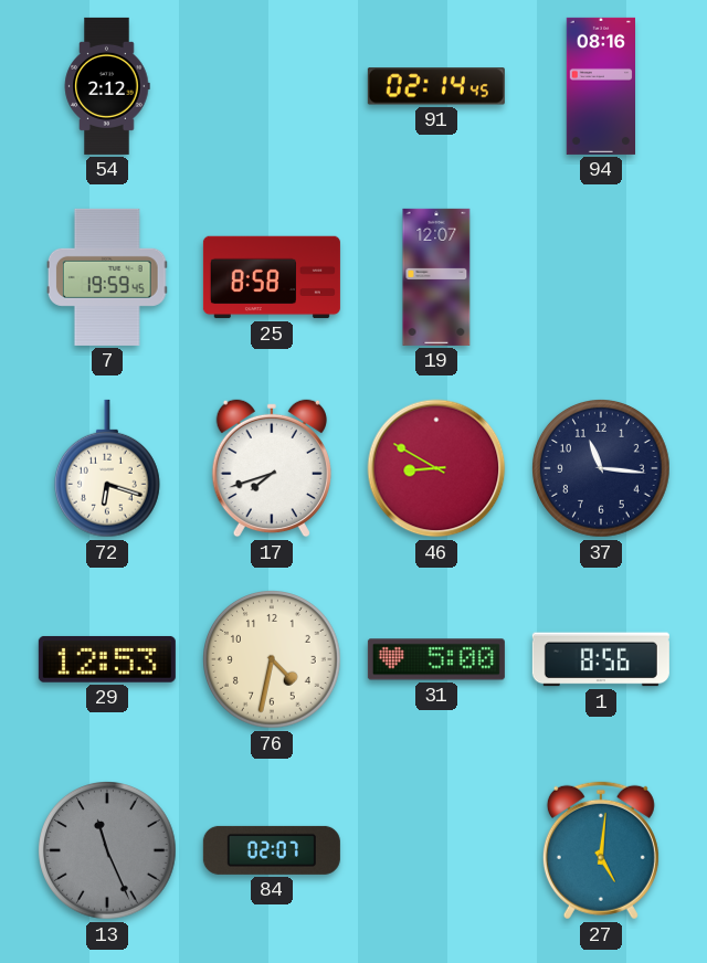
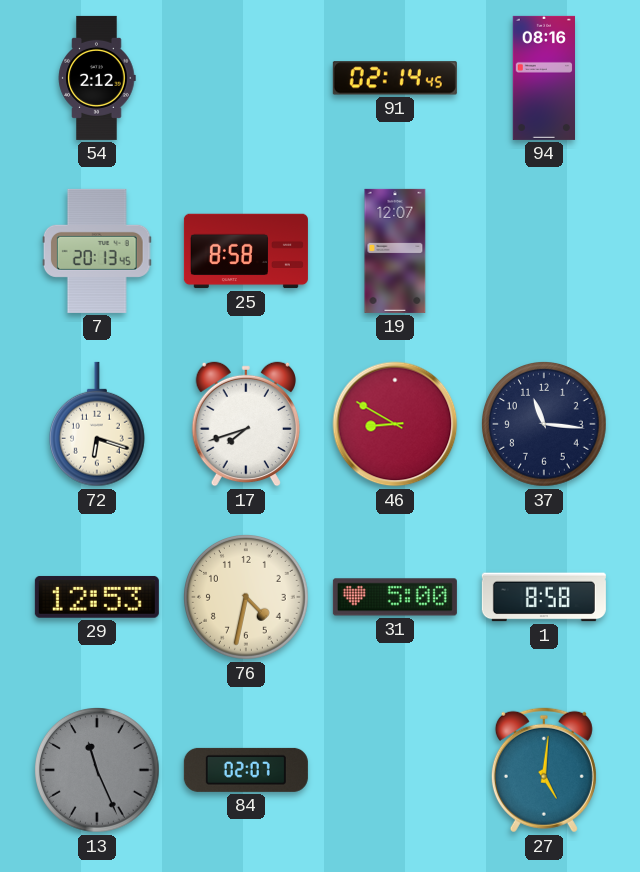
7: 19:59 -> 20:13 (97, 251)
1: 8:56 -> 8:58 (544, 597)
